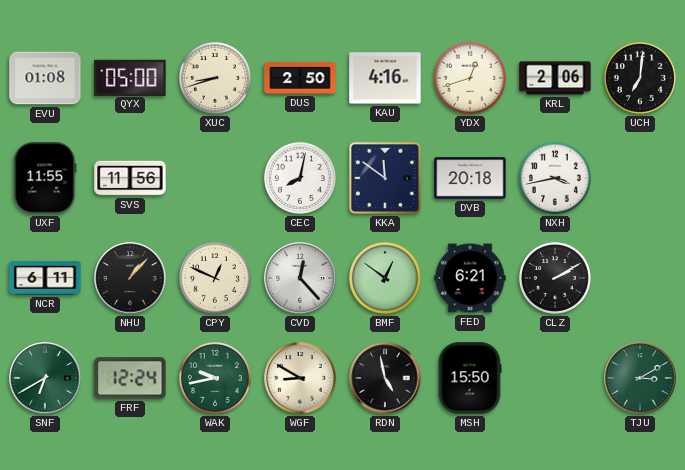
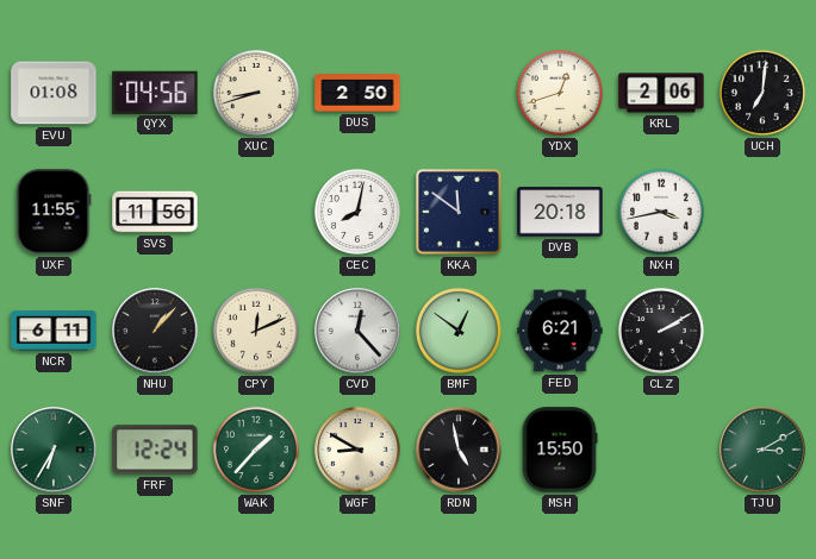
QYX: 05:00 -> 04:56 (155, 92)
KAU: 4:16 -> none (385, 78)
CPY: 12:49 -> 12:11 (256, 331)
SNF: 6:40 -> 6:35 (54, 450)
WAK: 9:43 -> 1:37 (256, 450)
